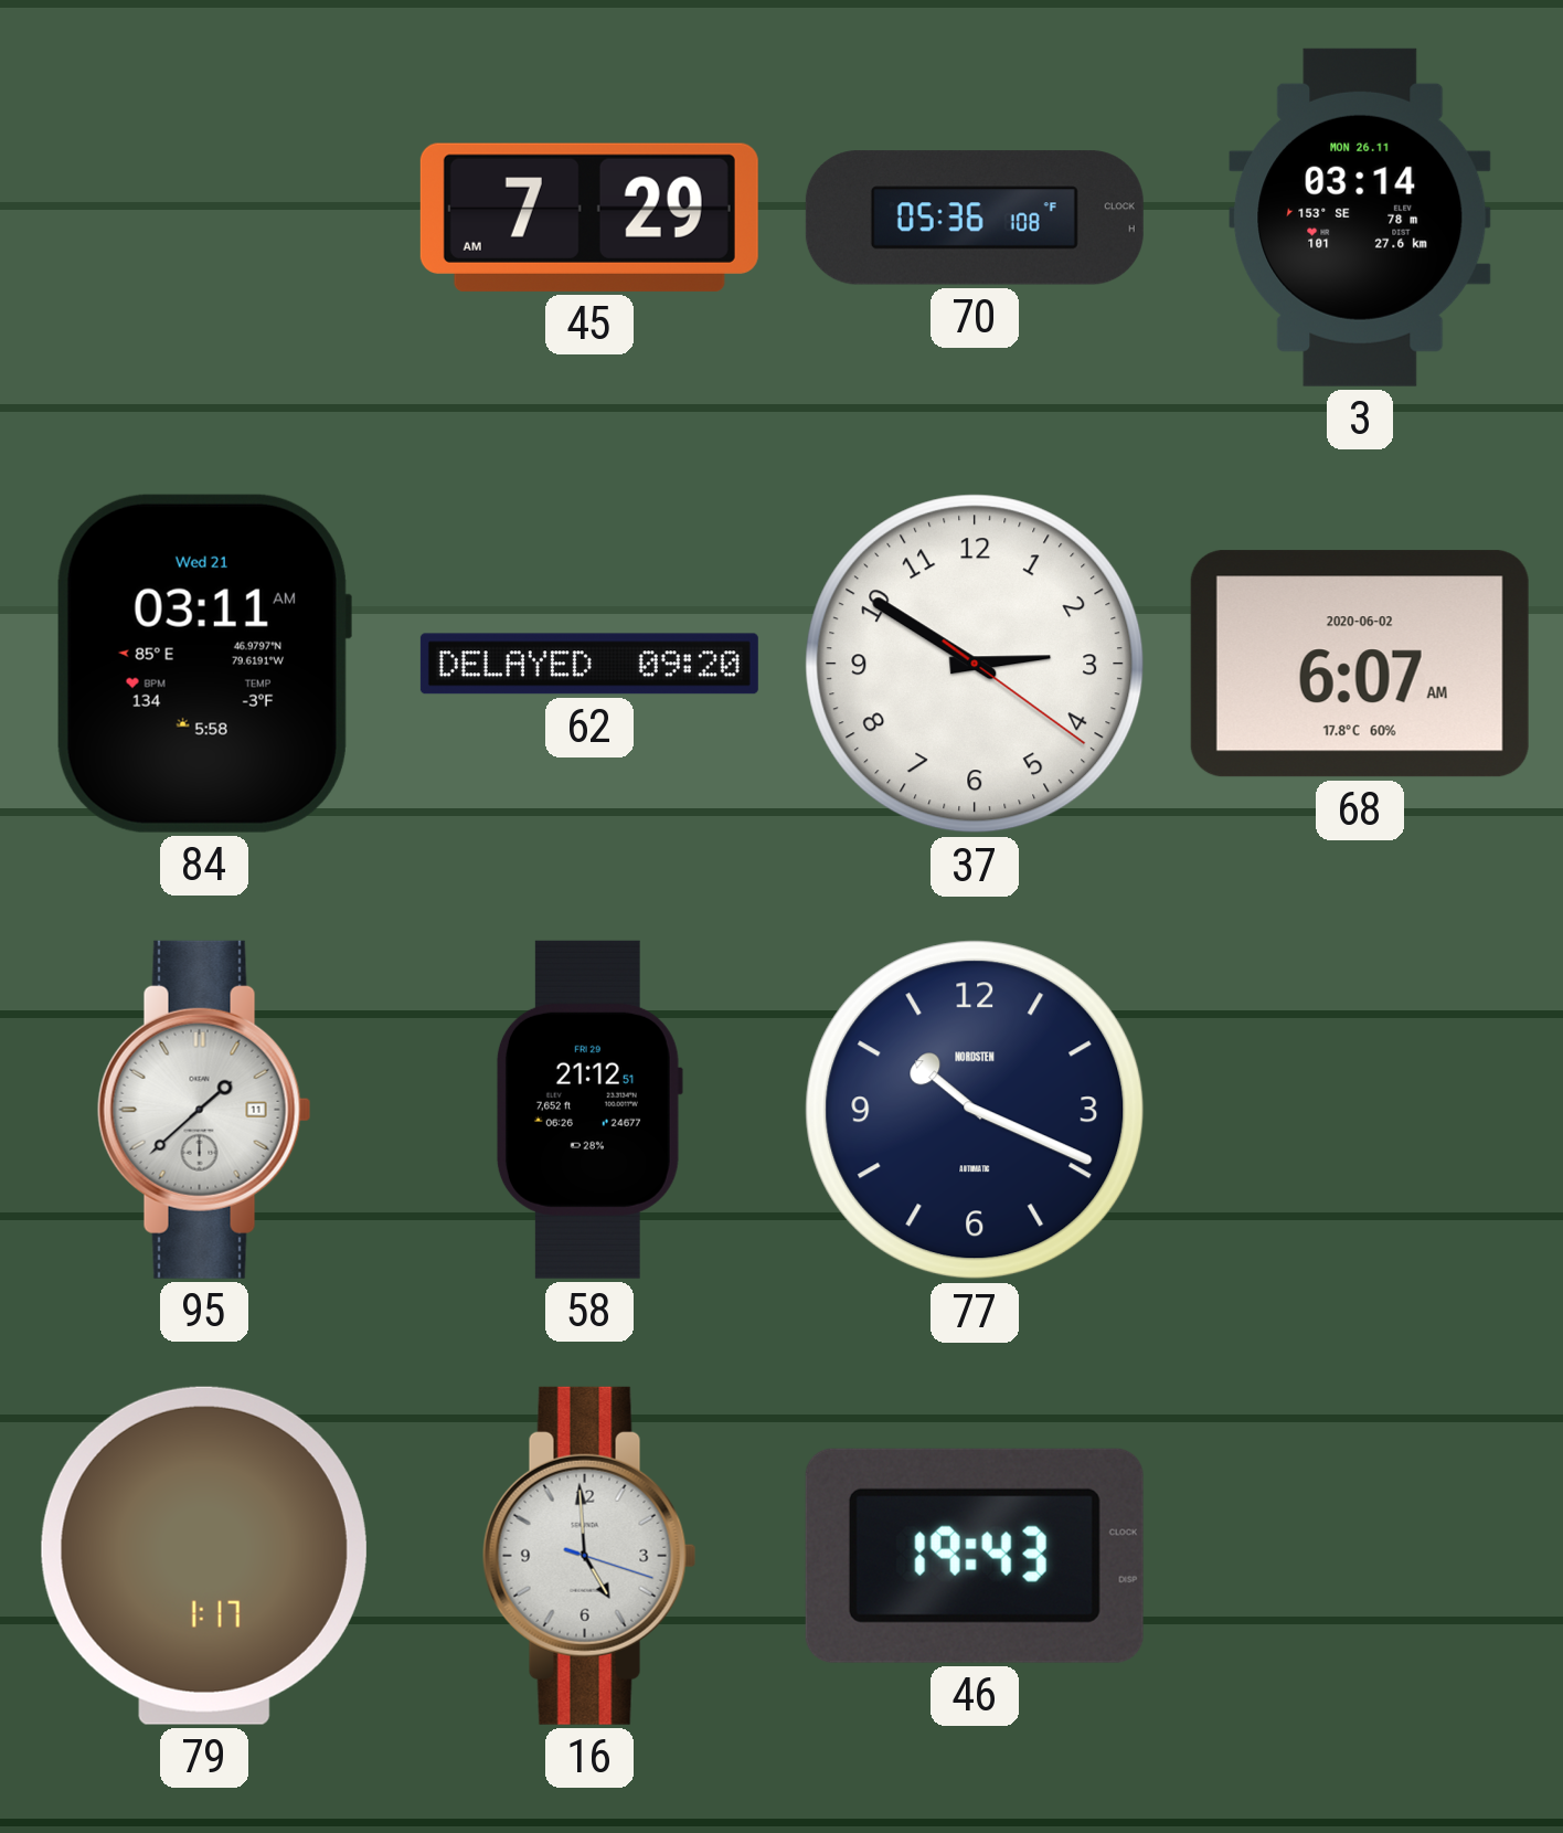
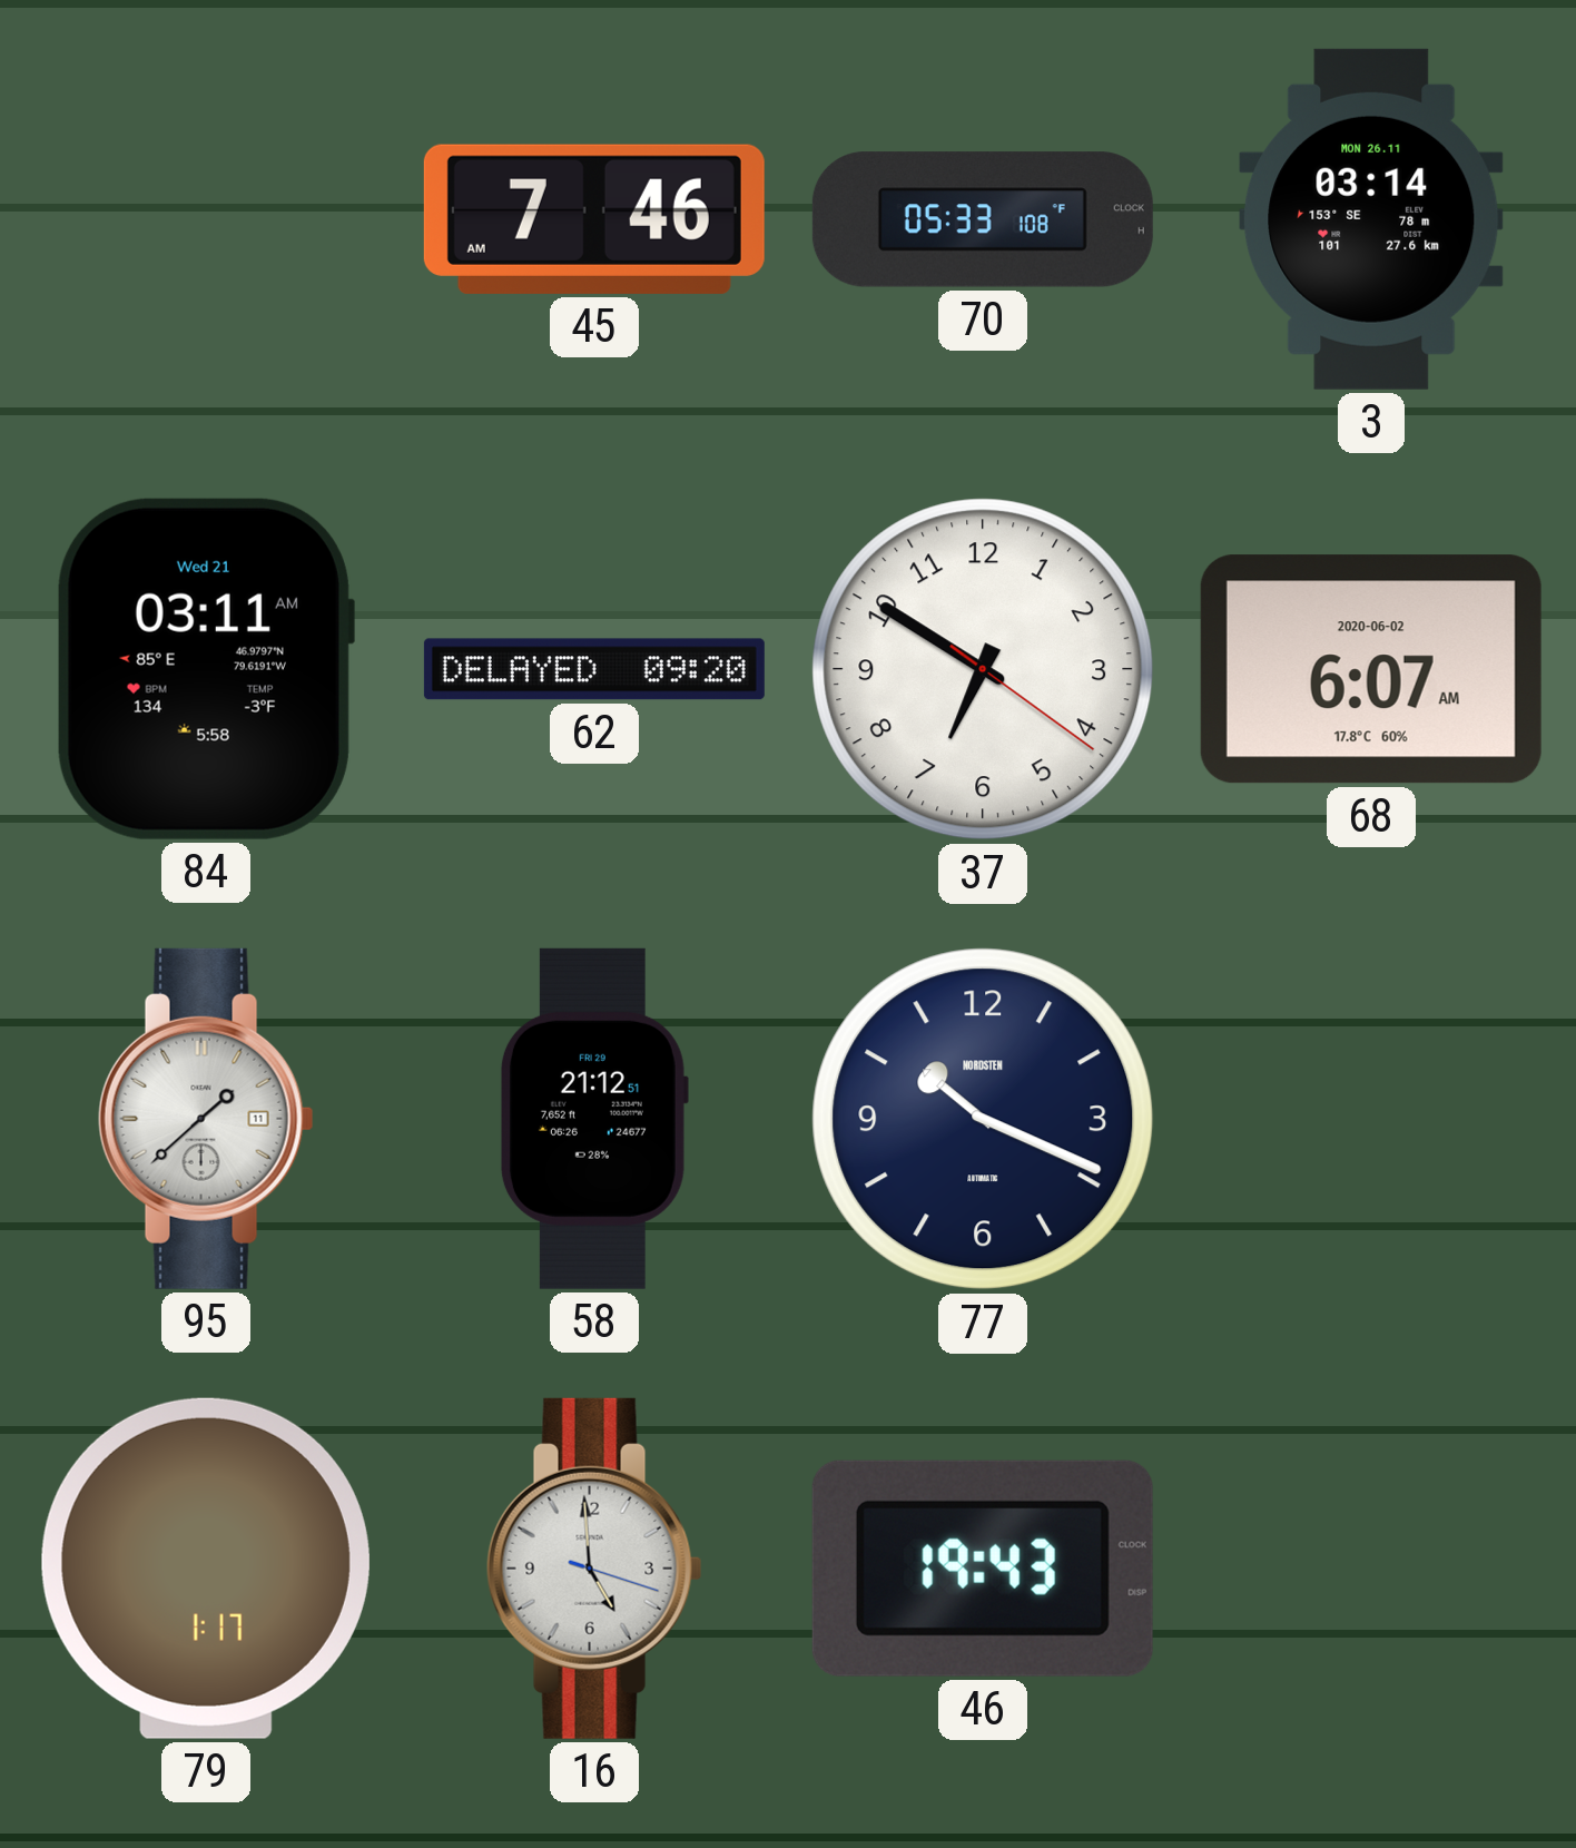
45: 7:29 -> 7:46 (594, 219)
70: 05:36 -> 05:33 (983, 219)
37: 2:50 -> 6:50 (983, 669)
